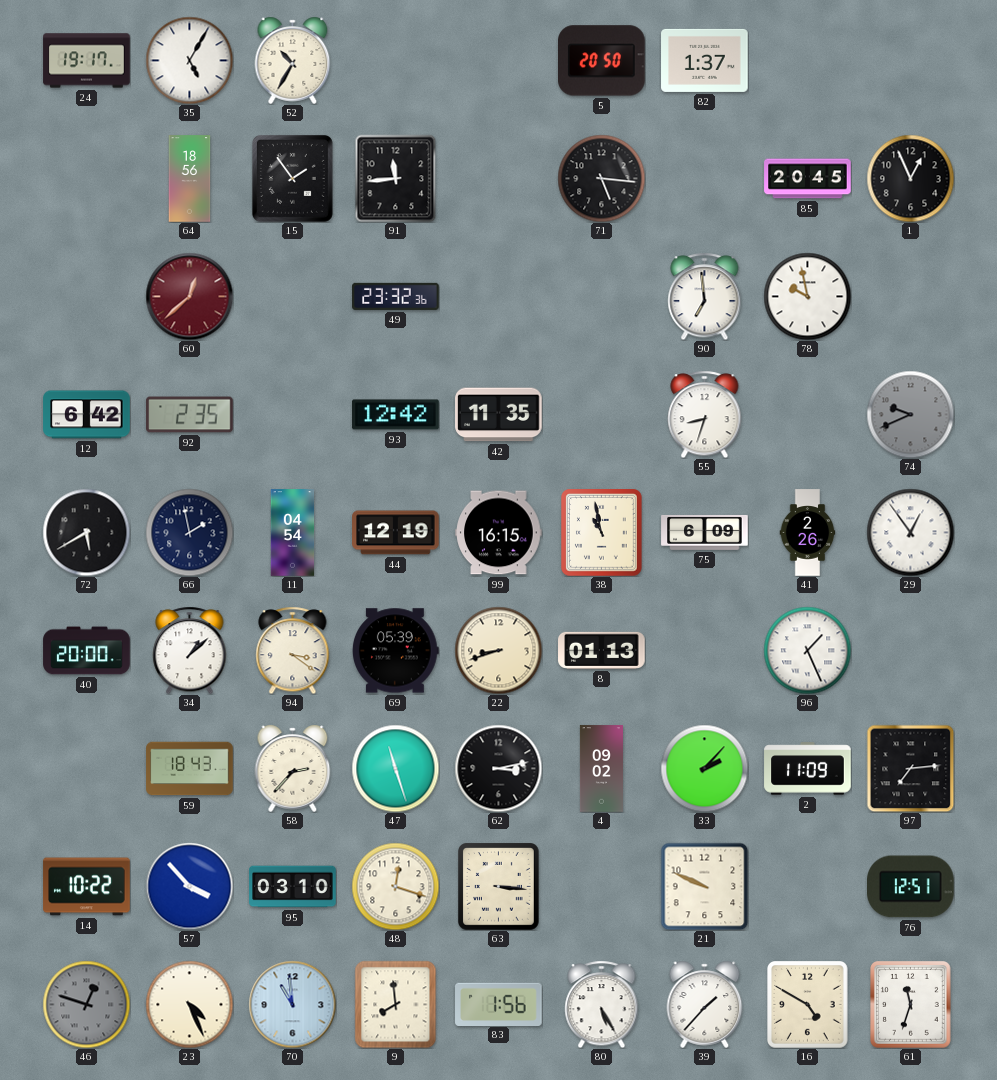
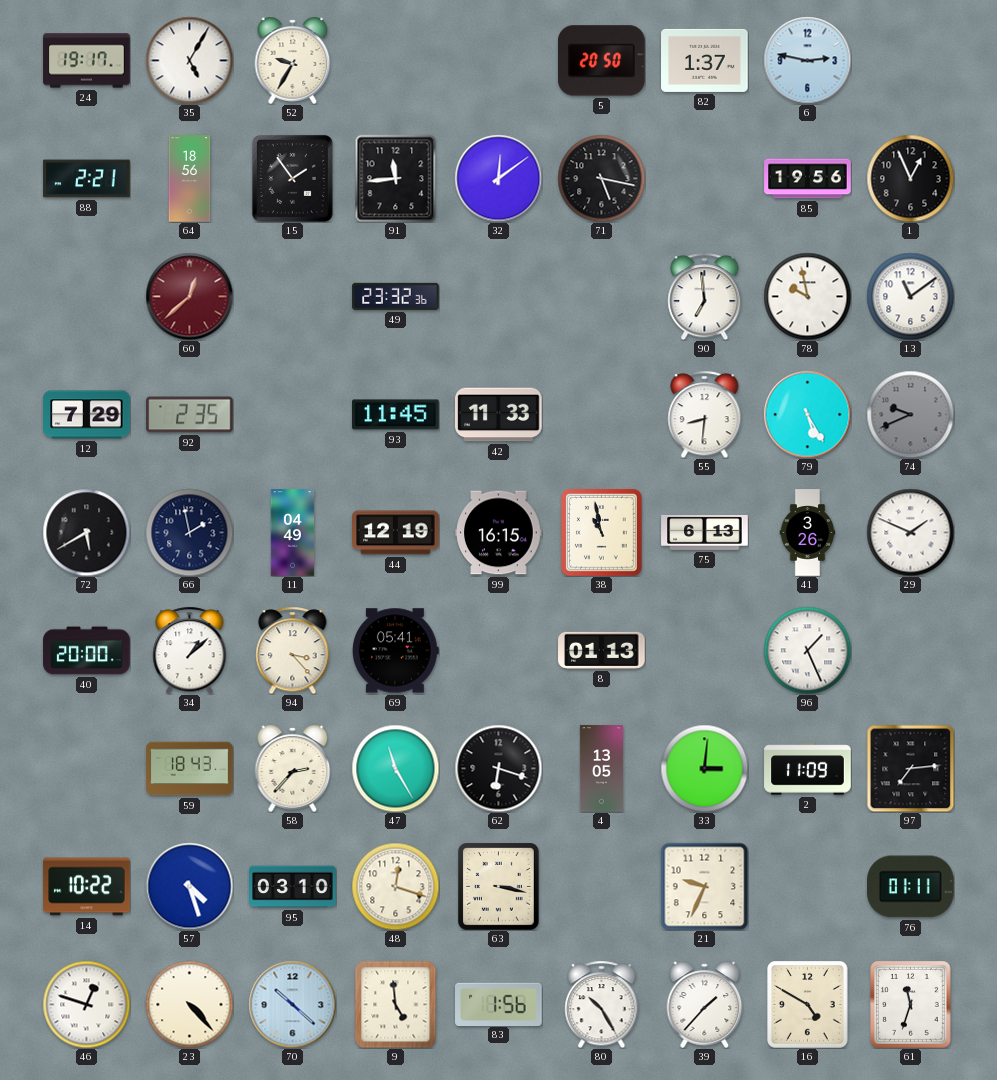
52: 10:35 -> 9:35 (293, 60)
6: none -> 2:47 (807, 60)
88: none -> 2:21 (87, 179)
32: none -> 12:09 (498, 178)
71: 5:16 -> 5:17 (601, 178)
85: 20:45 -> 19:56 (808, 179)
13: none -> 11:09 (910, 296)
12: 6:42 -> 7:29 (87, 415)
93: 12:42 -> 11:45 (396, 415)
42: 11:35 -> 11:33 (499, 415)
55: 8:33 -> 8:31 (705, 414)
79: none -> 5:25 (807, 414)
11: 04:54 -> 04:49 (293, 533)
75: 6:09 -> 6:13 (705, 532)
41: 2:26 -> 3:26 (808, 533)
29: 12:54 -> 1:49 (910, 532)
94: 3:21 -> 3:23 (293, 650)
69: 05:39 -> 05:41 (395, 651)
22: 8:42 -> none (498, 650)
47: 11:27 -> 11:25 (395, 768)
62: 3:13 -> 6:18 (498, 768)
4: 09:02 -> 13:05 (601, 769)
33: 2:07 -> 3:01 (704, 768)
57: 3:53 -> 4:27 (189, 886)
63: 3:16 -> 3:17 (499, 887)
21: 9:49 -> 9:34 (704, 886)
76: 12:51 -> 01:11 (911, 887)
46 dial: grey -> white (86, 1004)
23: 4:26 -> 4:23 (189, 1004)
70: 10:59 -> 10:22 (292, 1004)
9: 7:59 -> 4:59 (396, 1004)
80: 5:25 -> 10:25 (602, 1004)
